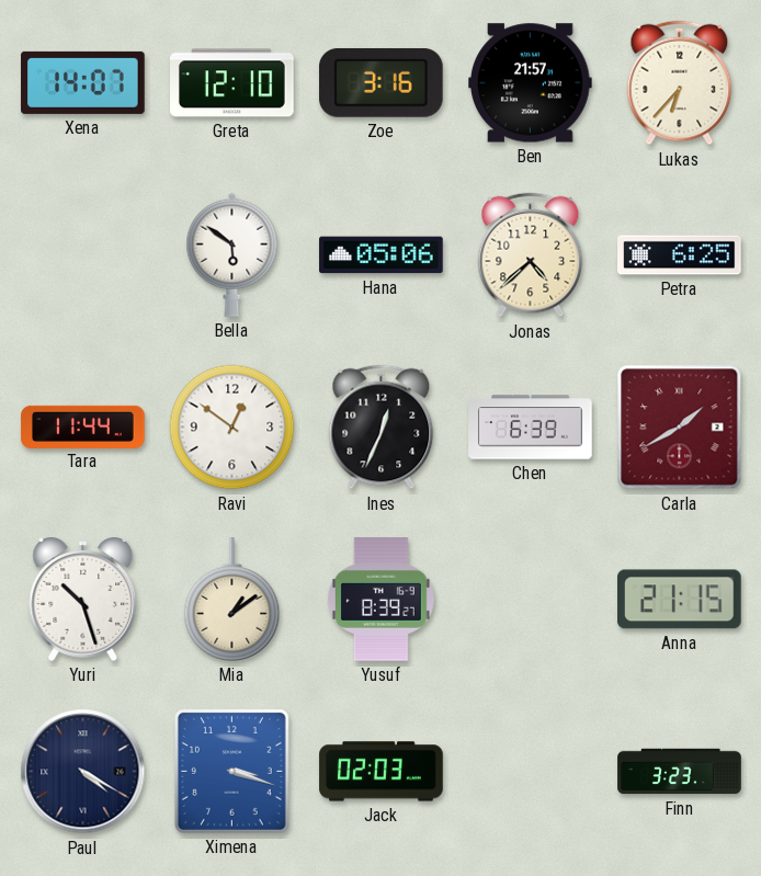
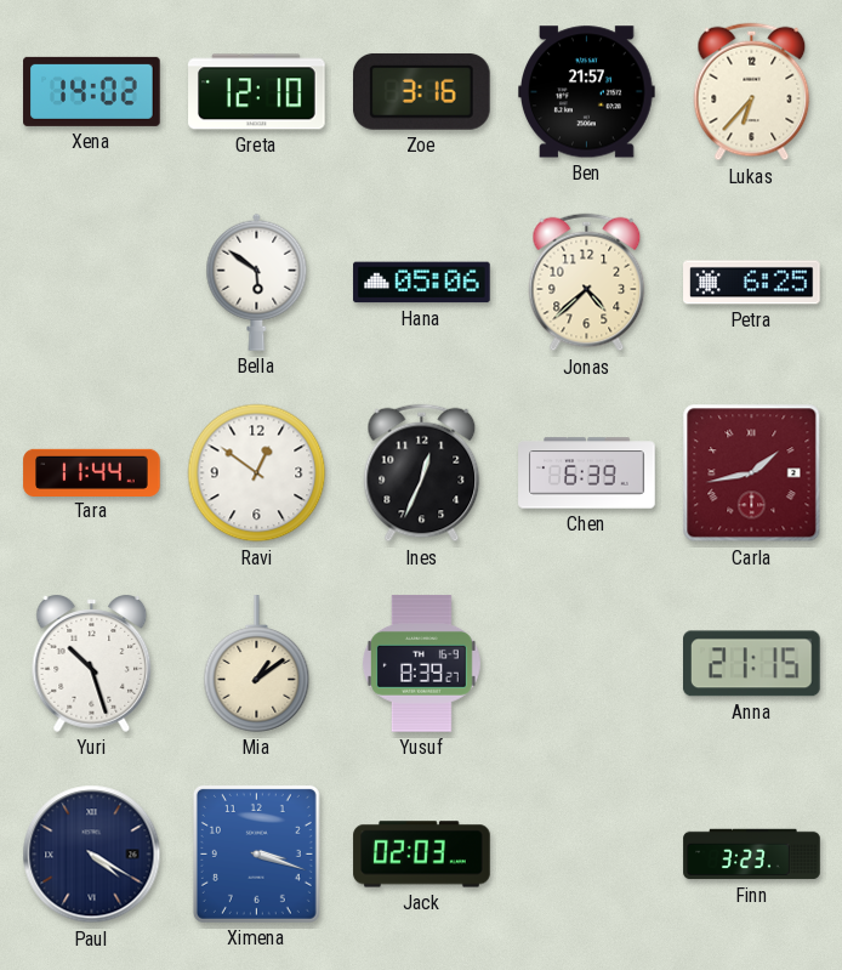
Xena: 14:07 -> 14:02 (92, 91)
Carla: 1:40 -> 1:43 (752, 473)
